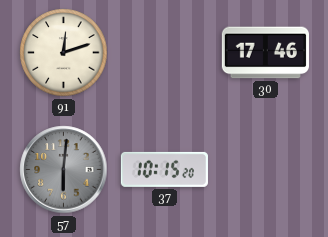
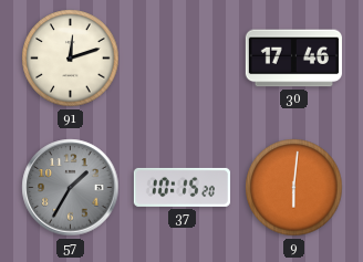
57: 6:01 -> 1:35 (71, 188)
9: none -> 6:01 (294, 188)
